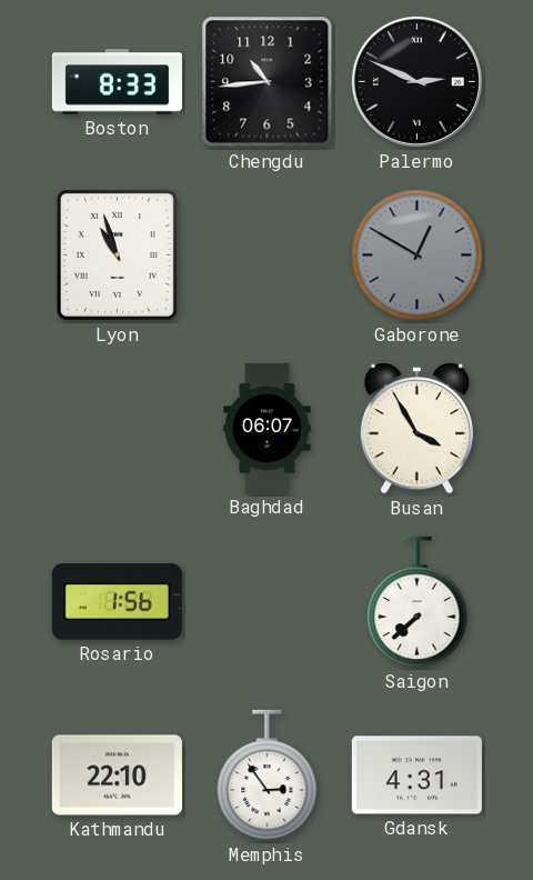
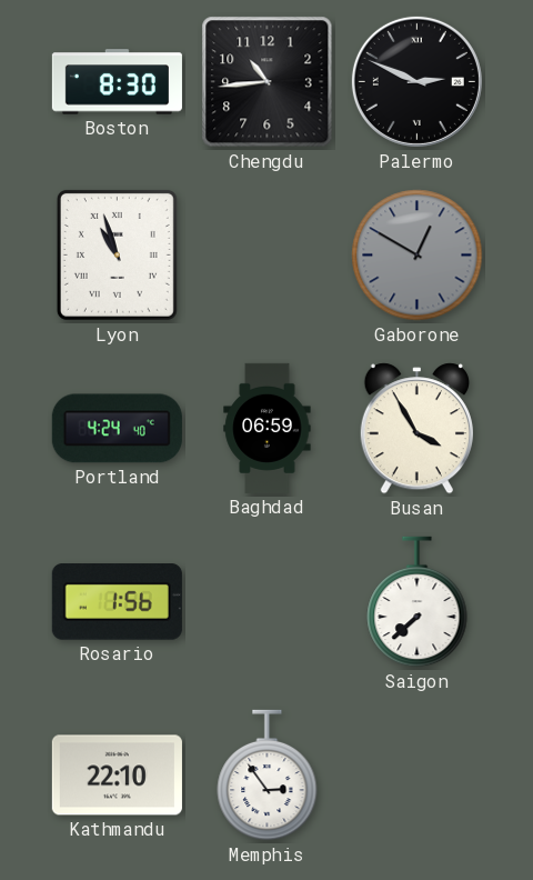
Boston: 8:33 -> 8:30 (117, 82)
Portland: none -> 4:24 (117, 429)
Baghdad: 06:07 -> 06:59 (268, 428)
Gdansk: 4:31 -> none (416, 776)
